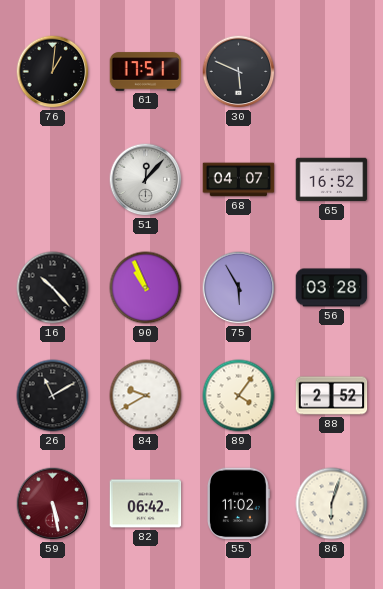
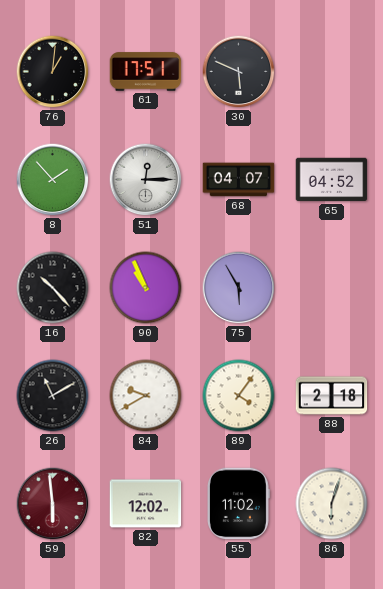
8: none -> 1:53 (53, 180)
51: 12:07 -> 12:15 (146, 180)
65: 16:52 -> 04:52 (332, 180)
56: 03:28 -> none (332, 288)
88: 2:52 -> 2:18 (332, 396)
59: 5:28 -> 5:59 (53, 504)
82: 06:42 -> 12:02 (146, 504)
